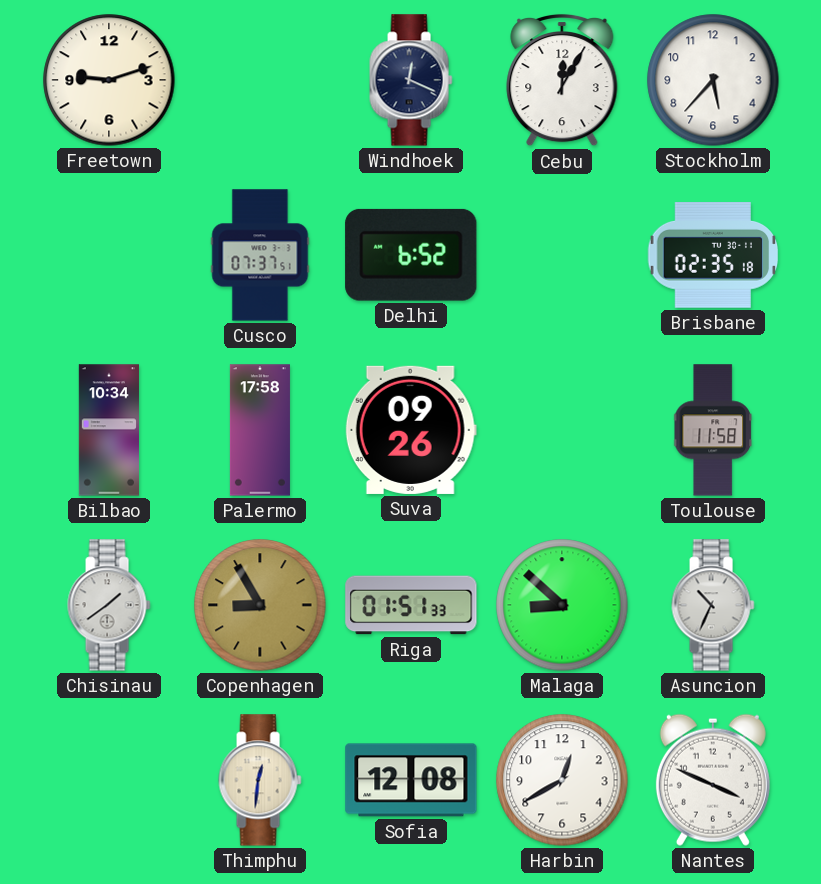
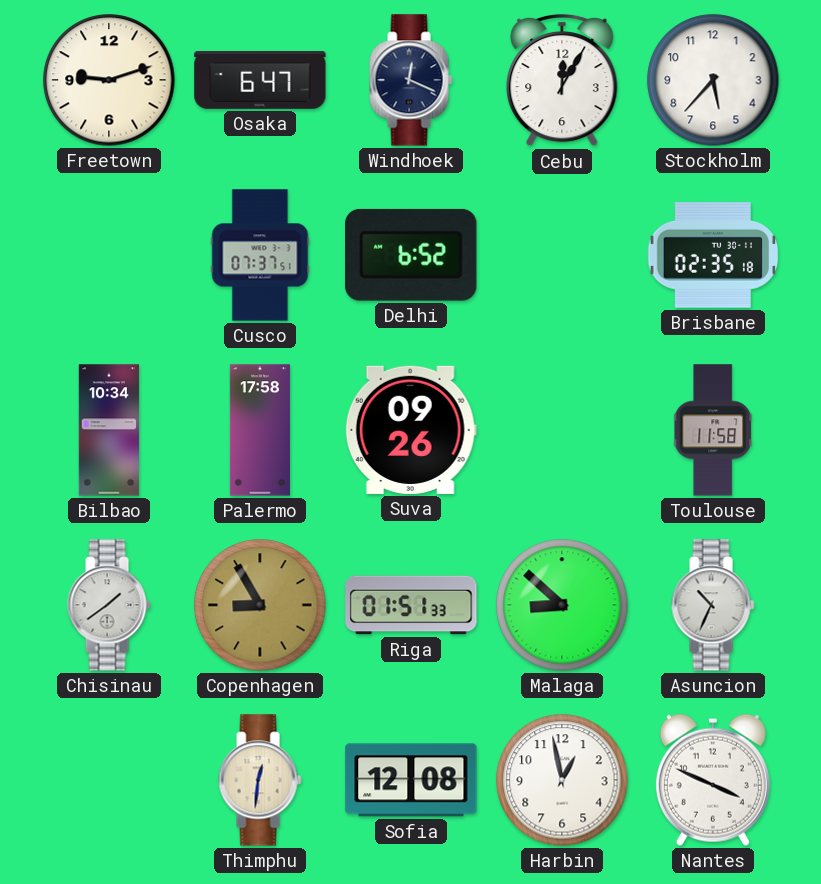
Osaka: none -> 6:47 (260, 81)
Harbin: 12:40 -> 12:58 (562, 780)
